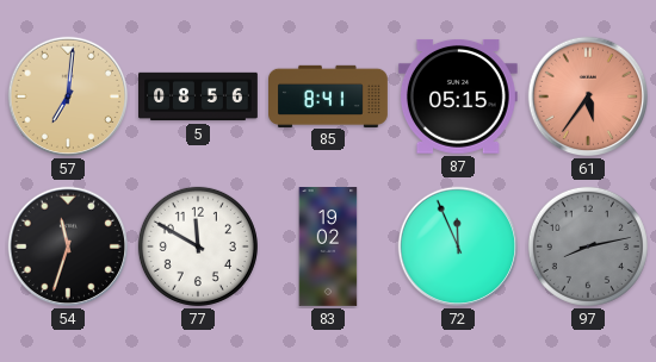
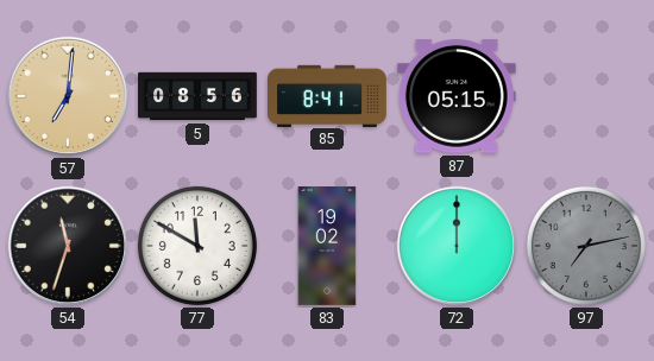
61: 5:36 -> none (588, 96)
72: 11:56 -> 12:00 (457, 246)
97: 8:13 -> 7:13 (586, 246)
